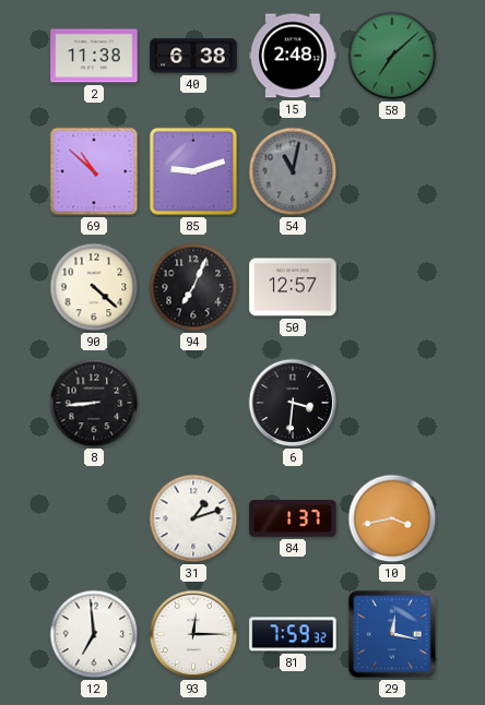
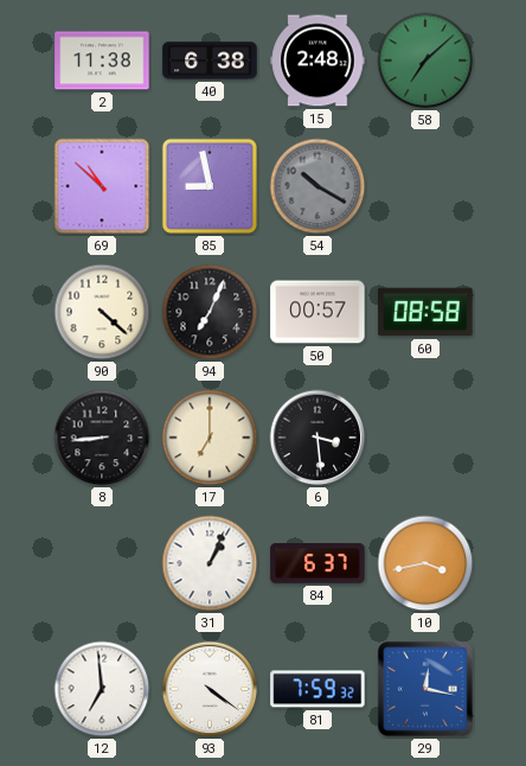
85: 9:12 -> 8:58 (210, 186)
54: 11:02 -> 10:20 (317, 186)
50: 12:57 -> 00:57 (317, 312)
60: none -> 08:58 (425, 312)
17: none -> 7:00 (210, 438)
6: 3:31 -> 3:29 (317, 438)
31: 1:12 -> 1:04 (210, 563)
84: 1:37 -> 6:37 (317, 563)
93: 12:15 -> 4:21 (210, 689)
